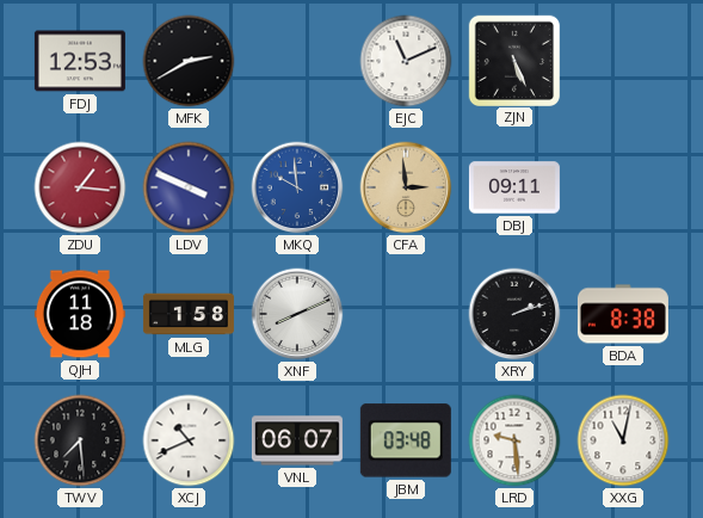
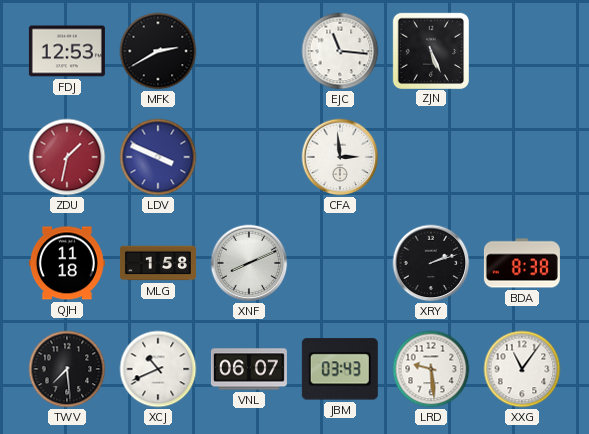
EJC: 11:11 -> 11:16 (340, 51)
ZDU: 1:16 -> 1:32 (67, 157)
MKQ: 9:59 -> none (297, 187)
CFA dial: champagne -> white (340, 157)
DBJ: 09:11 -> none (514, 187)
JBM: 03:48 -> 03:43 (340, 369)
XXG: 11:02 -> 11:06 (522, 369)
